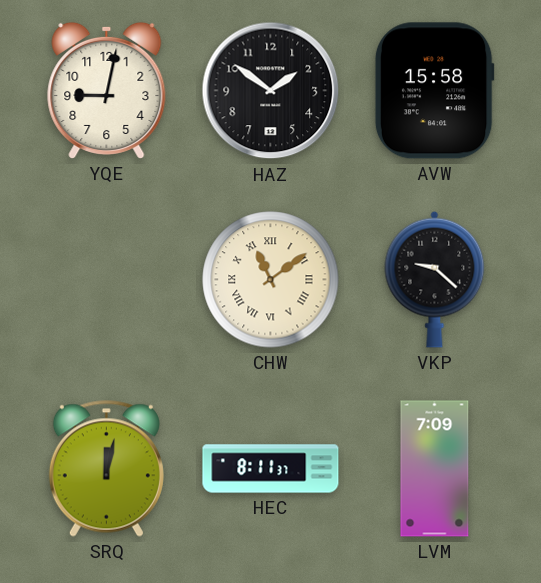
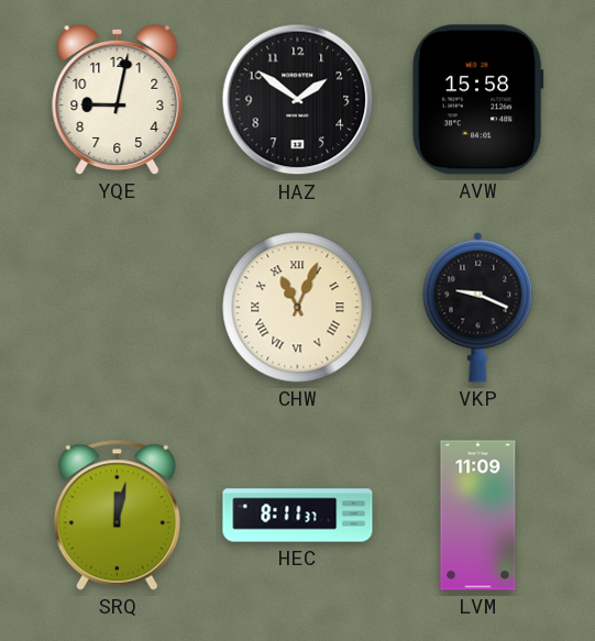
CHW: 11:09 -> 11:04 (298, 308)
VKP: 9:22 -> 9:19 (478, 307)
LVM: 7:09 -> 11:09 (478, 516)
